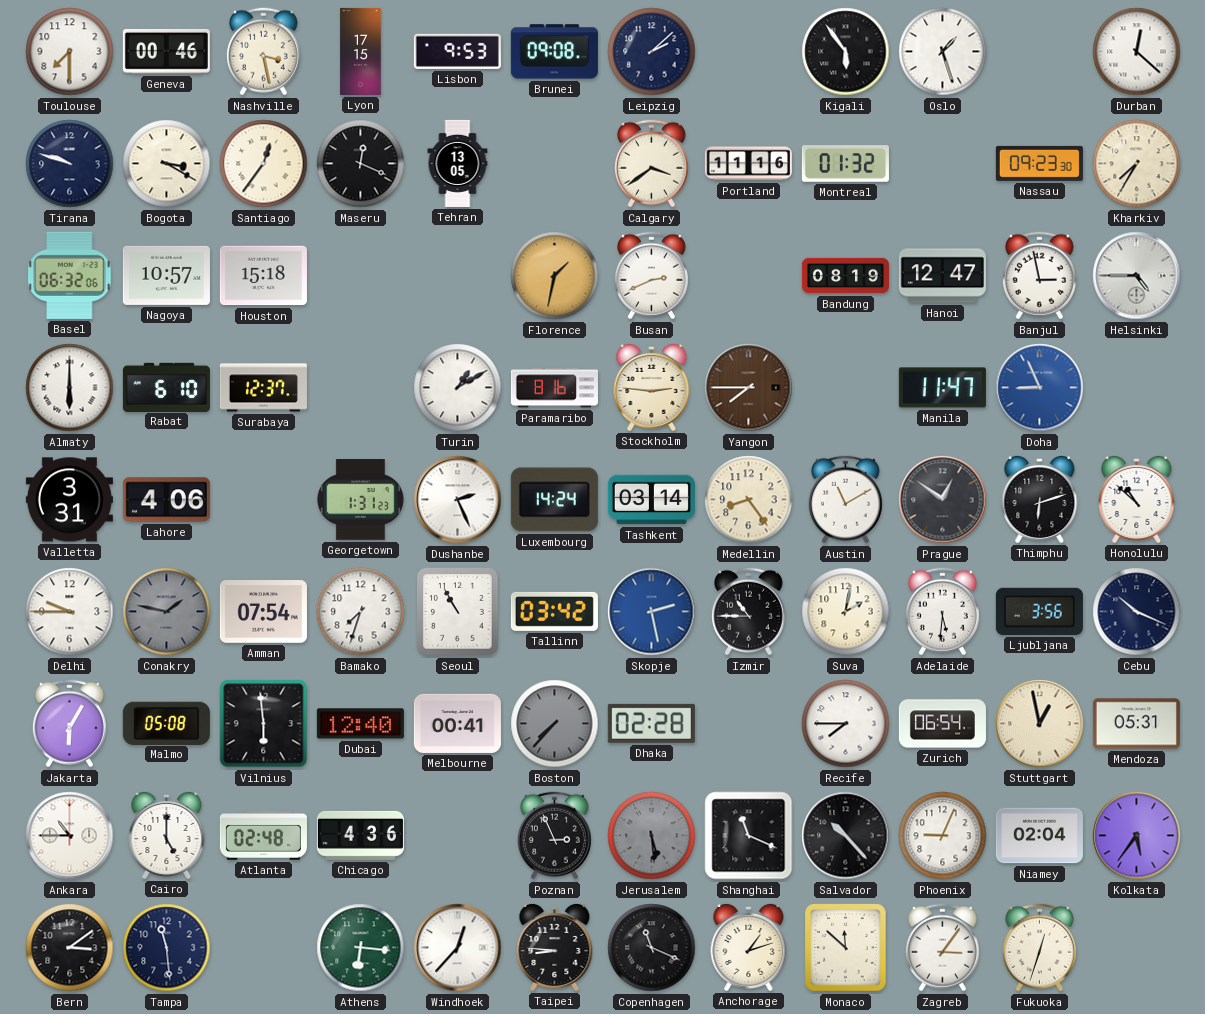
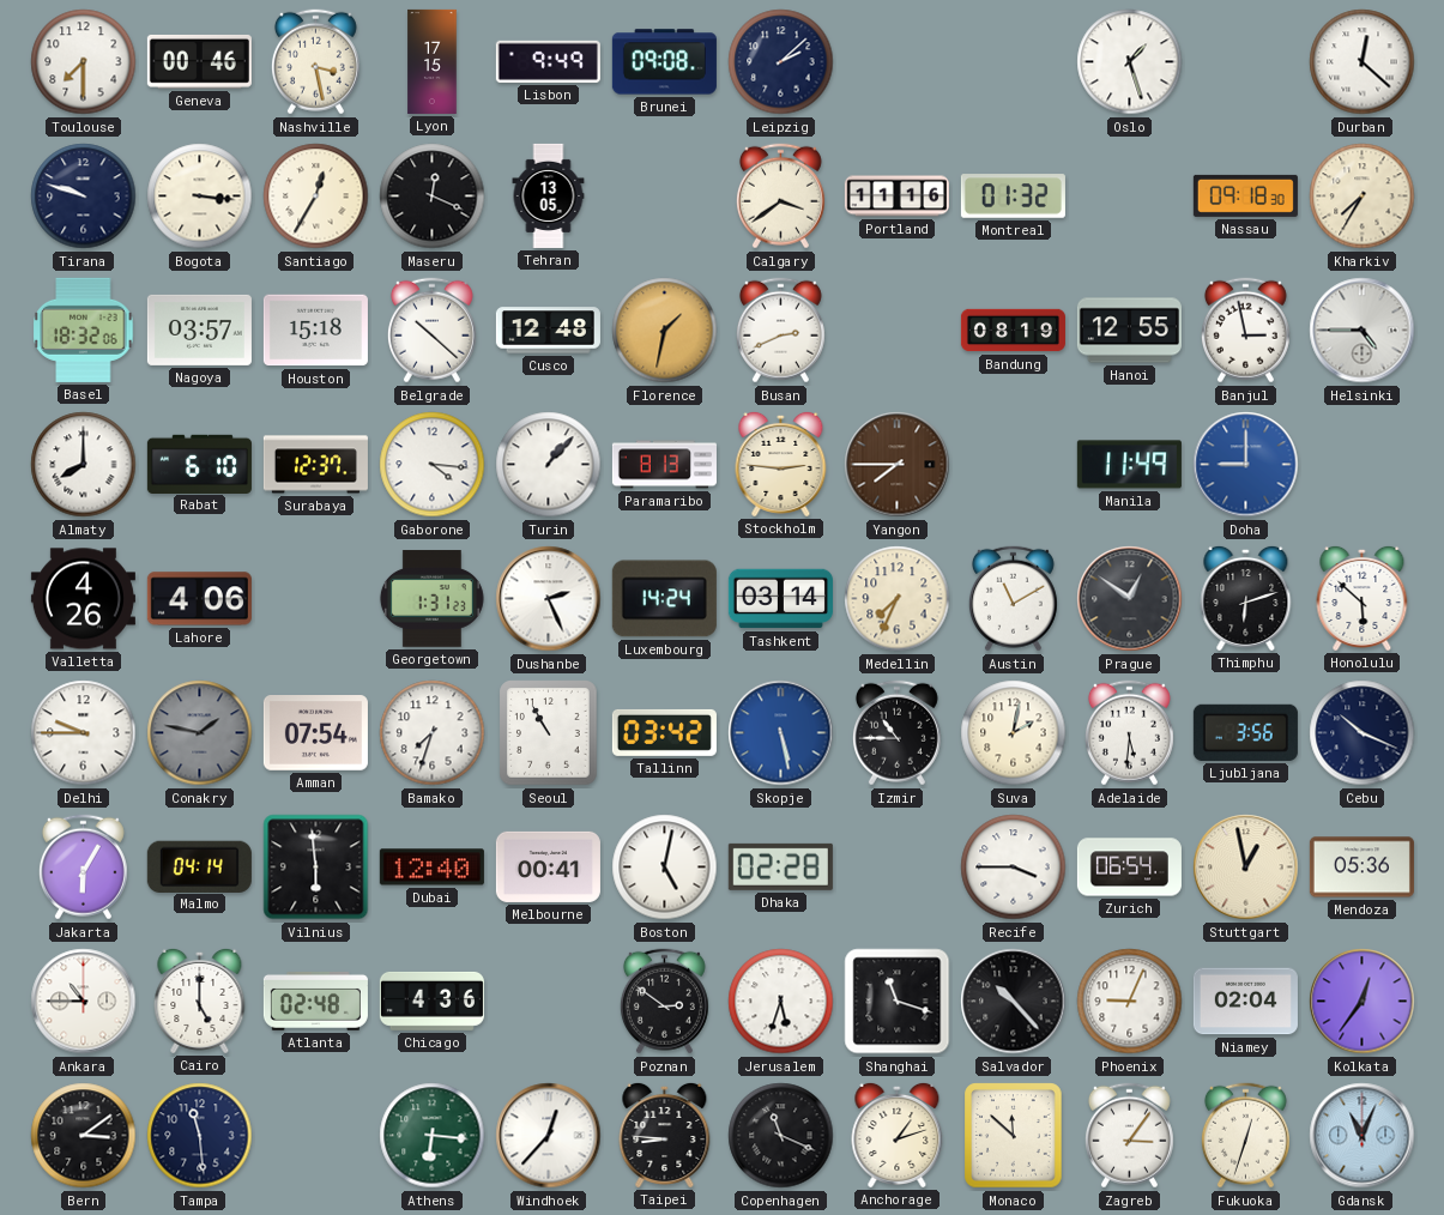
Lisbon: 9:53 -> 9:49 (548, 61)
Kigali: 5:54 -> none (846, 52)
Bogota: 3:20 -> 3:16 (200, 197)
Santiago: 12:36 -> 12:35 (316, 197)
Nassau: 09:23 -> 09:18 (1245, 195)
Basel: 06:32 -> 18:32 (84, 330)
Nagoya: 10:57 -> 03:57 (199, 330)
Belgrade: none -> 10:22 (431, 331)
Cusco: none -> 12:48 (548, 331)
Hanoi: 12:47 -> 12:55 (1129, 331)
Almaty: 6:00 -> 8:00 (84, 465)
Gaborone: none -> 4:16 (433, 465)
Turin: 1:10 -> 1:07 (549, 465)
Paramaribo: 8:16 -> 8:13 (664, 465)
Manila: 11:47 -> 11:49 (1129, 465)
Doha: 8:56 -> 9:00 (1246, 465)
Valletta: 3:31 -> 4:26 (83, 599)
Medellin: 8:24 -> 7:34 (898, 599)
Honolulu: 10:52 -> 5:52 (1363, 598)
Skopje: 2:28 -> 5:28 (781, 733)
Malmo: 05:08 -> 04:14 (199, 866)
Boston: 7:37 -> 5:02 (665, 868)
Boston dial: grey -> white (665, 868)
Recife: 7:45 -> 3:45 (1014, 868)
Mendoza: 05:31 -> 05:36 (1361, 868)
Poznan: 2:56 -> 2:51 (664, 1002)
Jerusalem: 5:29 -> 5:33 (781, 1002)
Jerusalem dial: grey -> white (781, 1002)
Shanghai: 11:19 -> 11:18 (898, 1002)
Kolkata: 5:36 -> 12:36 (1363, 1002)
Gdansk: none -> 11:04 (1363, 1136)
